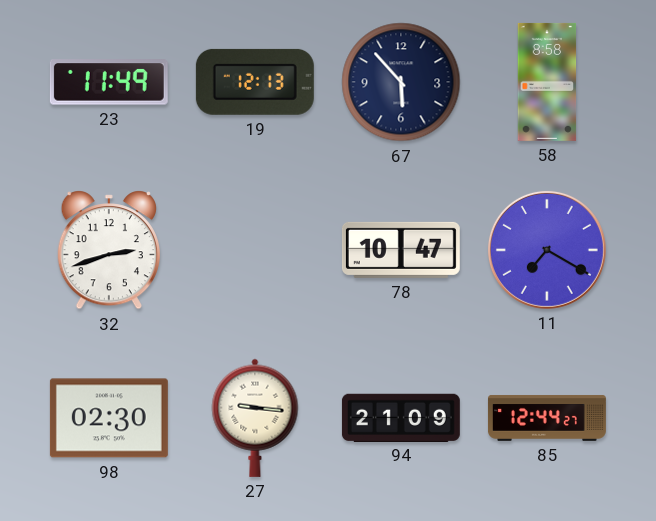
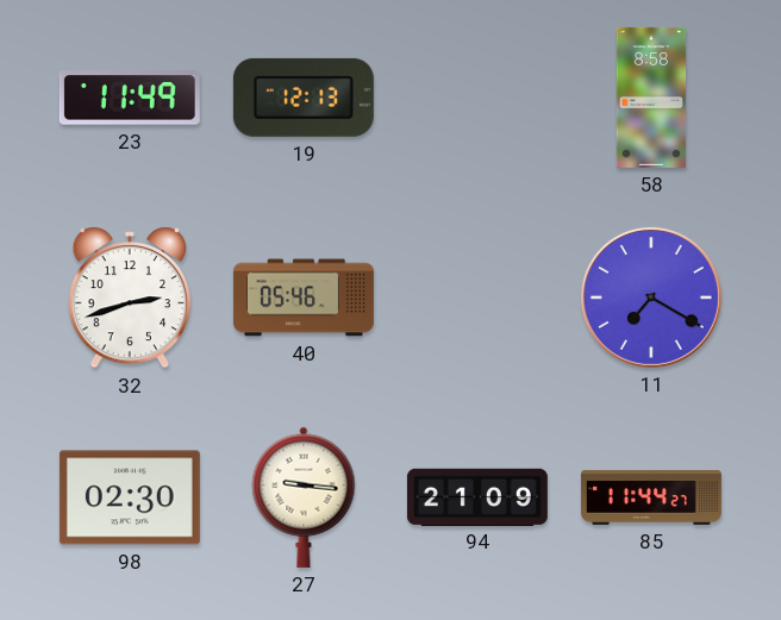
67: 5:53 -> none (401, 82)
40: none -> 05:46 (304, 298)
78: 10:47 -> none (401, 250)
85: 12:44 -> 11:44 (651, 497)
